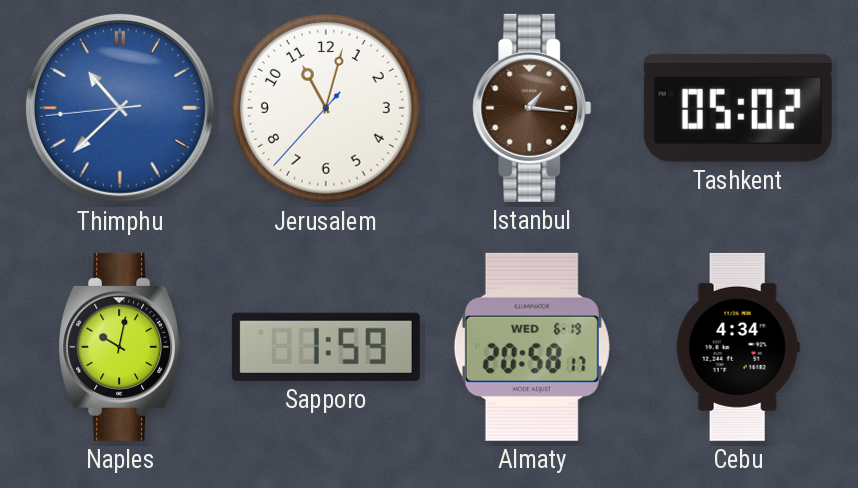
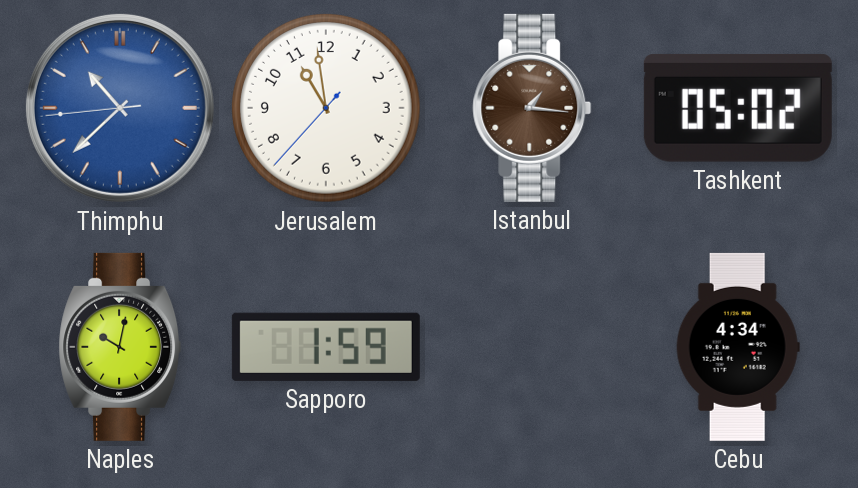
Jerusalem: 11:02 -> 10:58 (327, 109)
Almaty: 20:58 -> none (532, 347)
